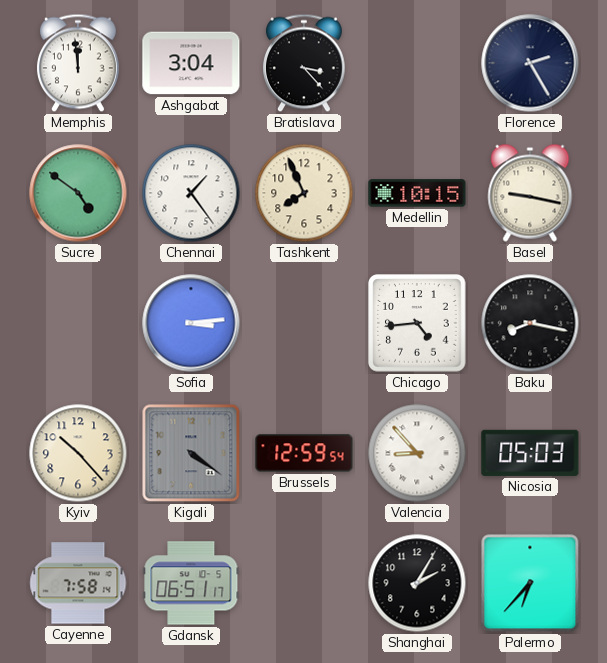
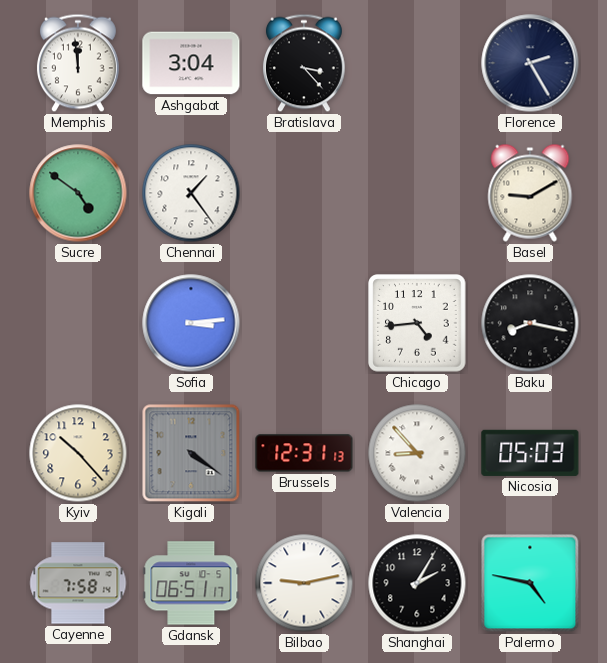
Tashkent: 7:56 -> none (304, 193)
Medellin: 10:15 -> none (417, 193)
Basel: 9:17 -> 9:10 (530, 193)
Brussels: 12:59 -> 12:31 (304, 453)
Bilbao: none -> 9:13 (304, 583)
Palermo: 6:37 -> 4:47 (530, 583)
